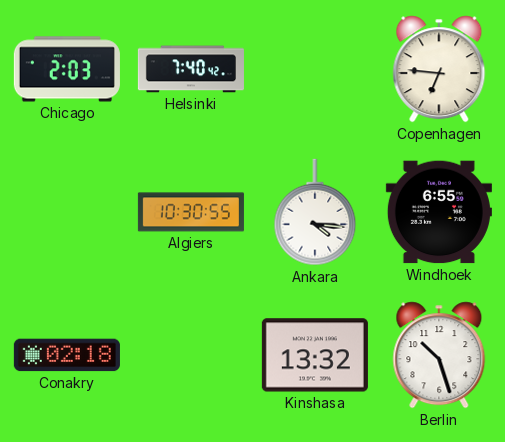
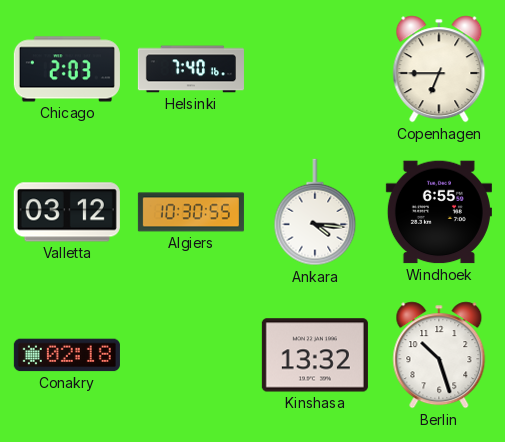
Helsinki: 7:40:42 -> 7:40:16 (191, 69)
Copenhagen: 6:46 -> 6:45 (439, 69)
Valletta: none -> 03:12 (67, 212)
